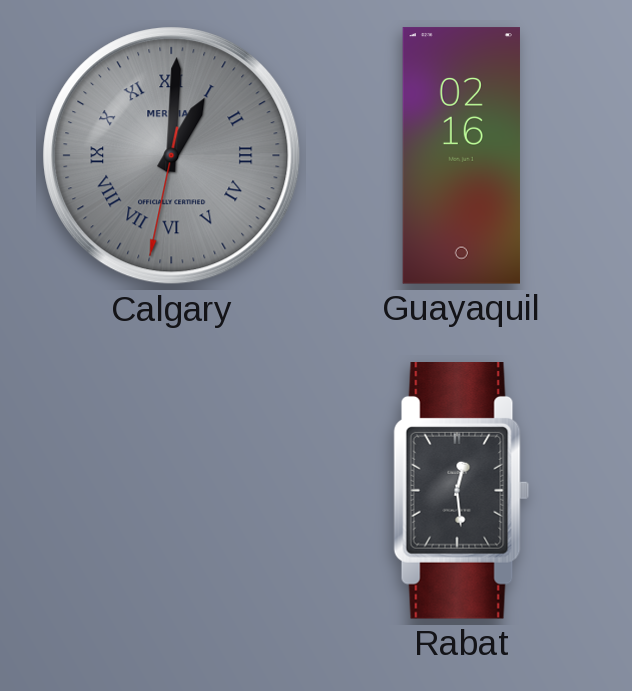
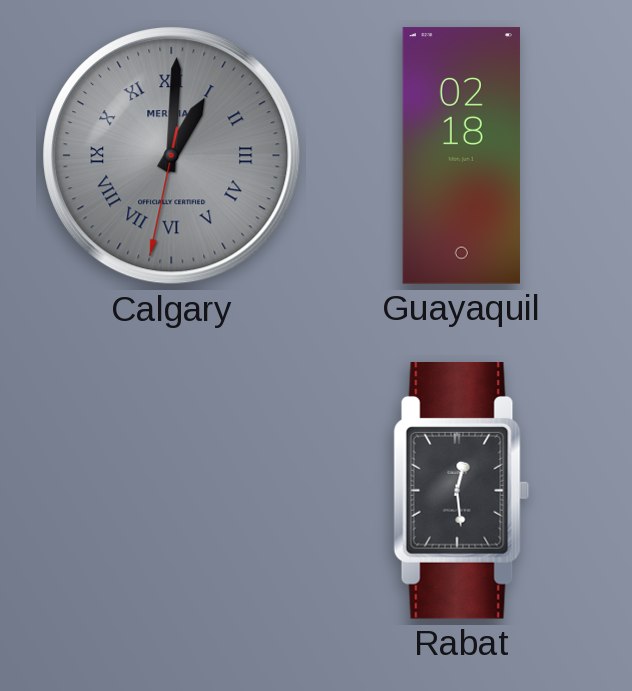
Guayaquil: 02:16 -> 02:18 (461, 156)
